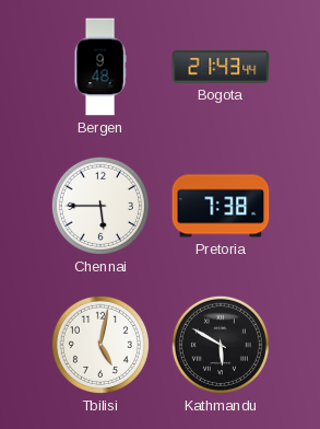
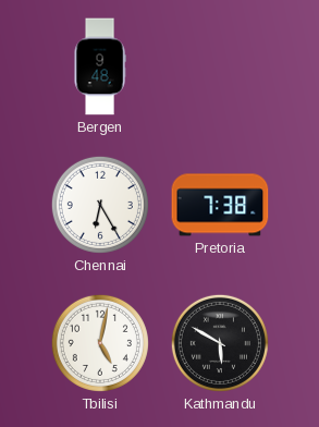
Bogota: 21:43 -> none (221, 67)
Chennai: 5:45 -> 6:25 (100, 205)
